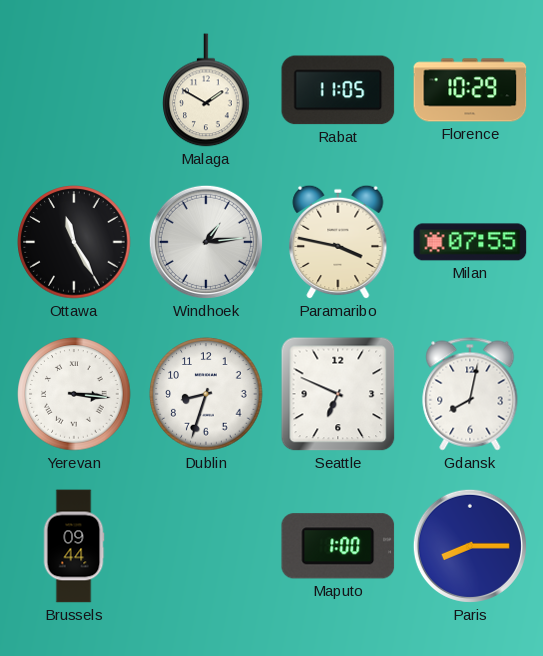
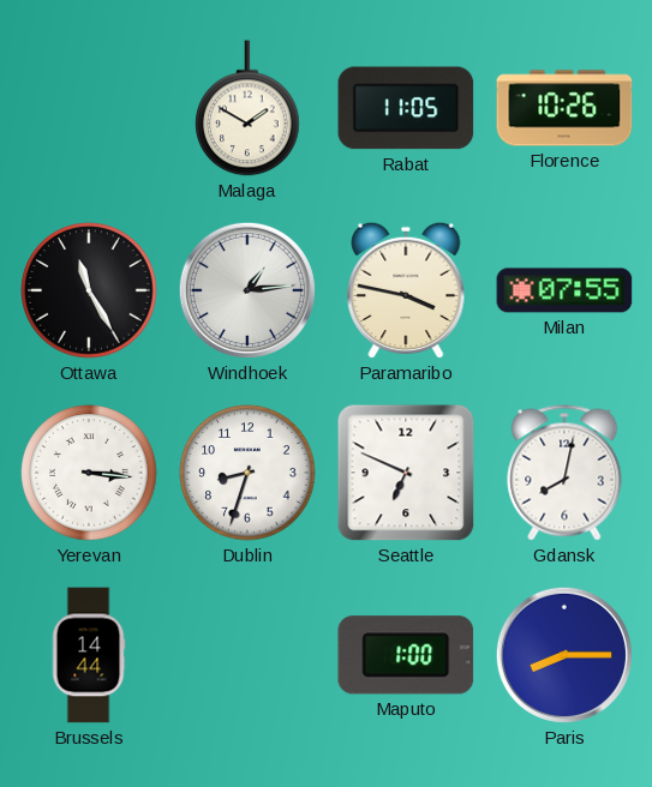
Florence: 10:29 -> 10:26 (564, 108)
Brussels: 09:44 -> 14:44 (89, 655)
